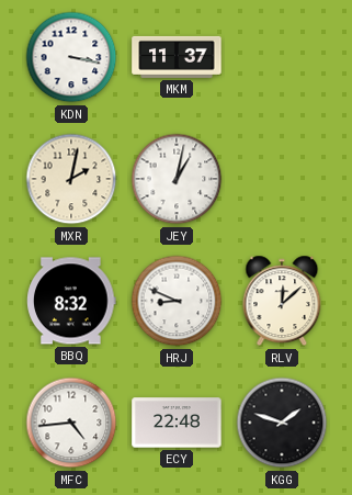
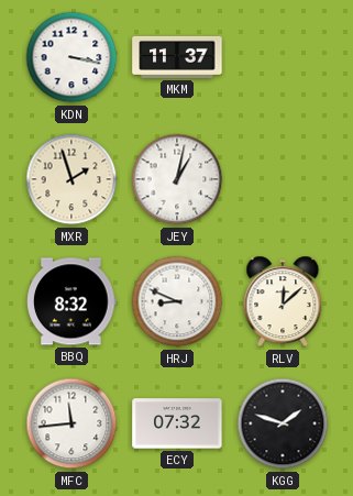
MXR: 2:02 -> 1:57 (71, 179)
MFC: 4:44 -> 11:44 (71, 423)
ECY: 22:48 -> 07:32 (177, 423)
